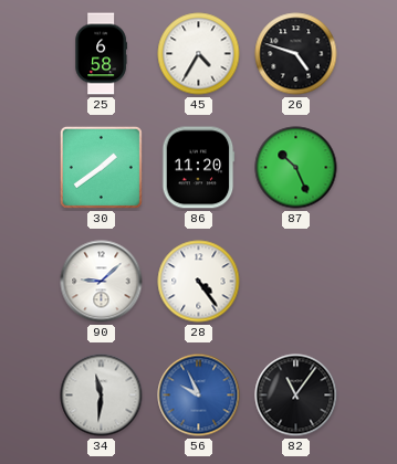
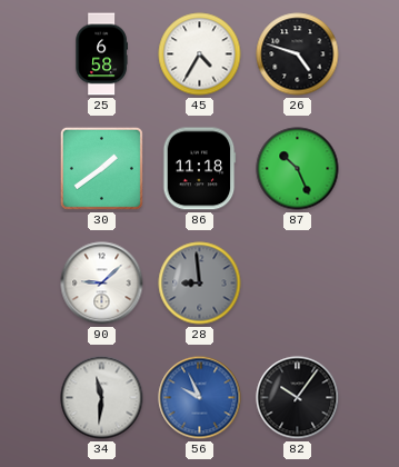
86: 11:20 -> 11:18 (199, 169)
28: 4:24 -> 8:59 (200, 284)
28 dial: white -> grey (200, 284)
82: 11:06 -> 10:06 (298, 398)
